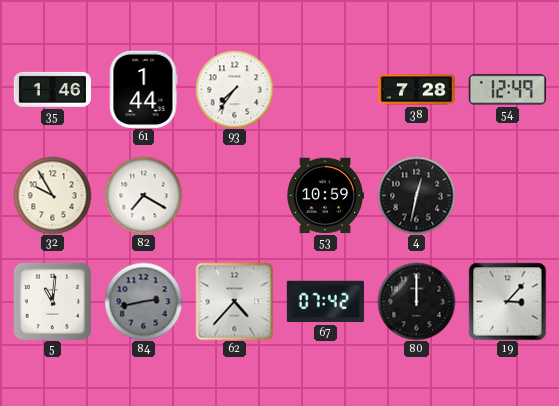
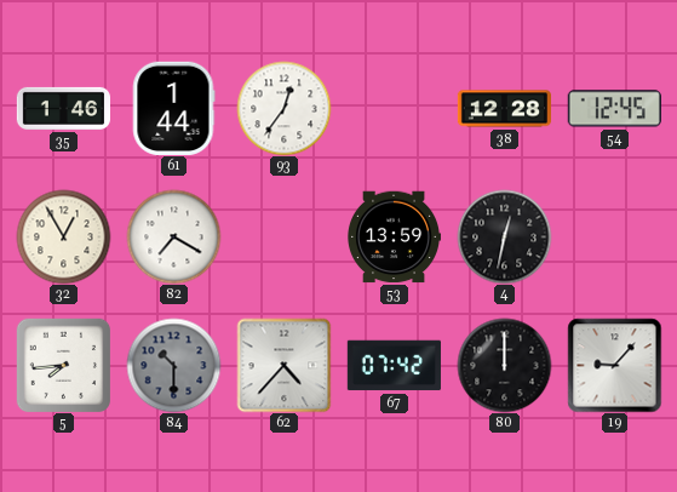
93: 7:36 -> 12:36 (283, 108)
38: 7:28 -> 12:28 (504, 109)
54: 12:49 -> 12:45 (614, 109)
32: 9:55 -> 12:55 (63, 236)
53: 10:59 -> 13:59 (394, 238)
5: 11:01 -> 7:44 (63, 365)
84: 2:43 -> 10:30 (173, 365)
19: 3:07 -> 9:07 (614, 365)
